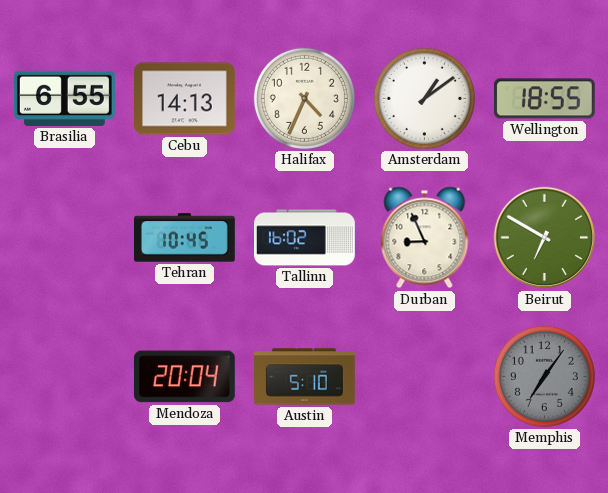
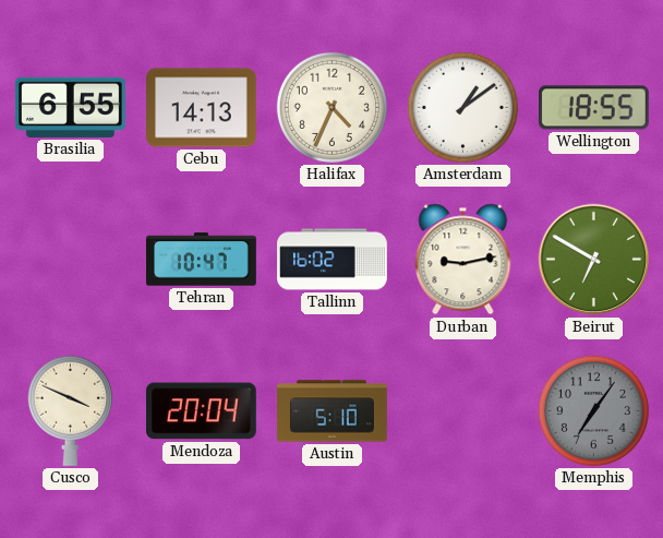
Tehran: 10:45 -> 10:47 (202, 260)
Durban: 8:56 -> 9:13 (463, 260)
Cusco: none -> 3:49 (70, 410)
